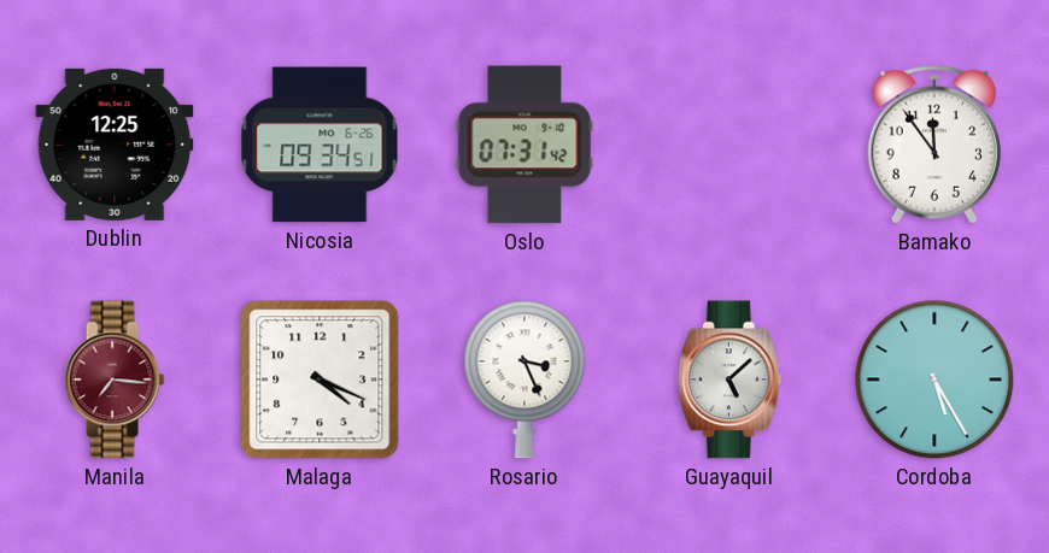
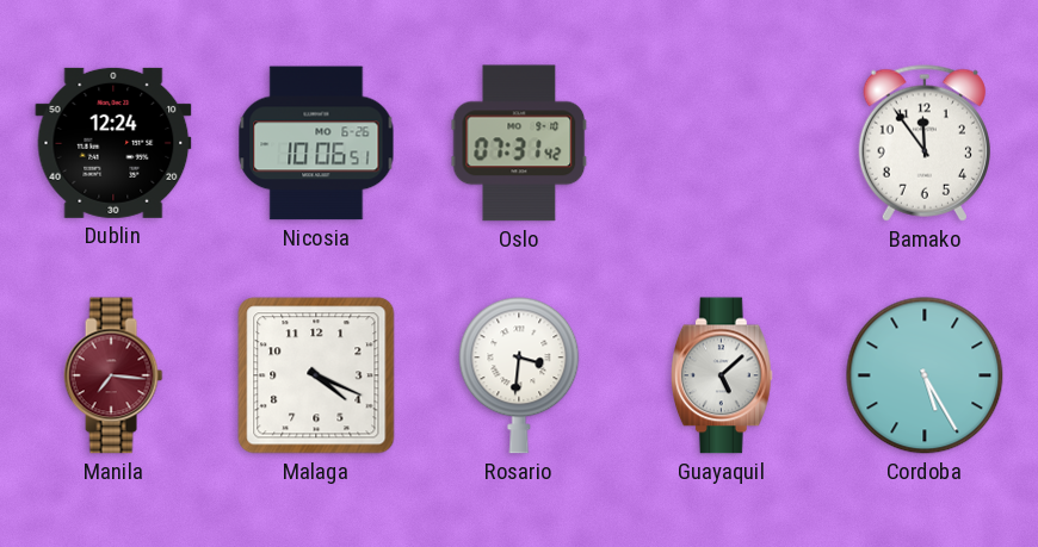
Dublin: 12:25 -> 12:24 (113, 143)
Nicosia: 09:34 -> 10:06 (316, 143)
Rosario: 3:26 -> 3:31 (519, 375)
